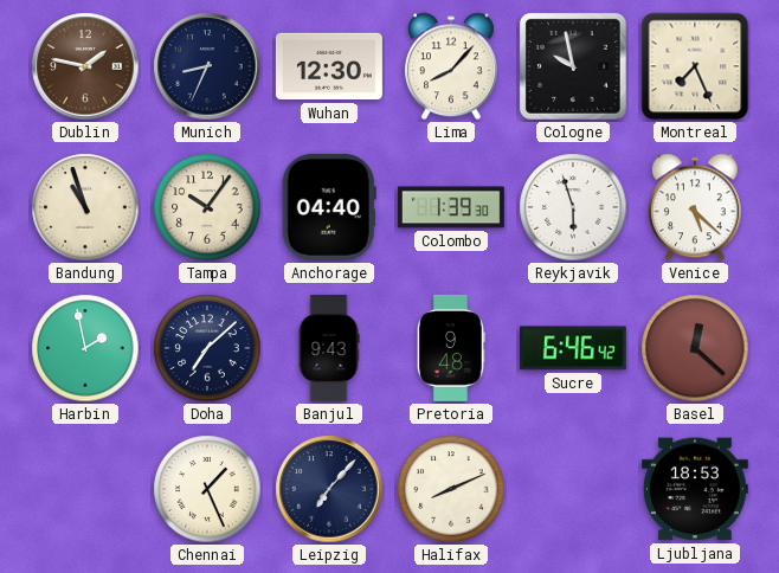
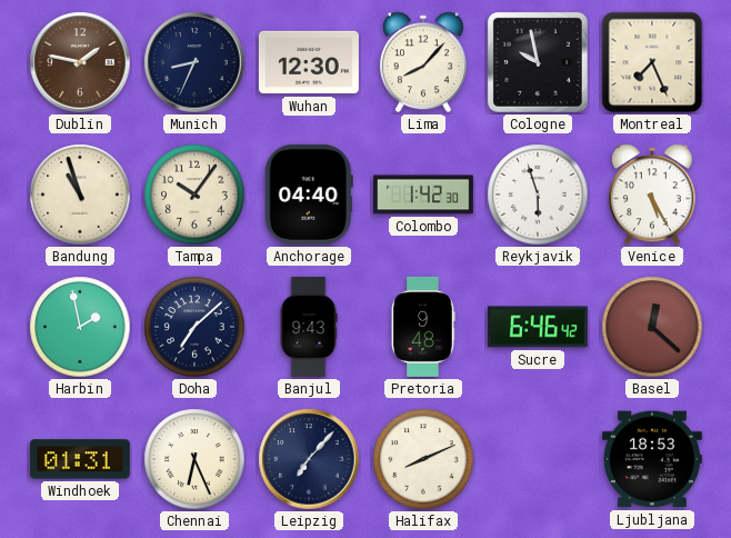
Colombo: 1:39 -> 1:42 (423, 195)
Venice: 5:22 -> 5:25 (652, 195)
Windhoek: none -> 01:31 (80, 459)
Chennai: 1:26 -> 6:26 (194, 459)
